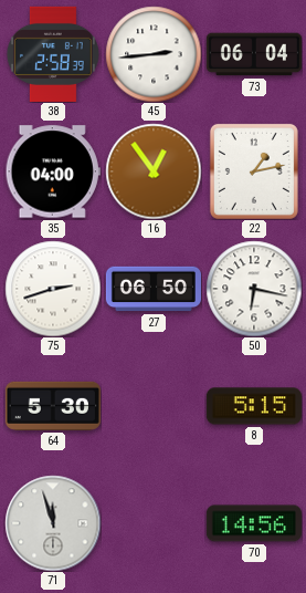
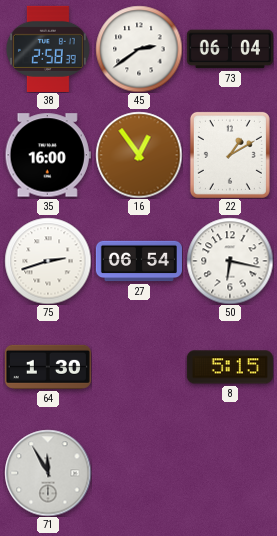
45: 2:44 -> 2:39 (139, 49)
35: 04:00 -> 16:00 (48, 155)
22: 1:13 -> 1:10 (230, 155)
27: 06:50 -> 06:54 (139, 261)
64: 5:30 -> 1:30 (48, 367)
71: 11:57 -> 11:55 (48, 473)
70: 14:56 -> none (254, 523)
